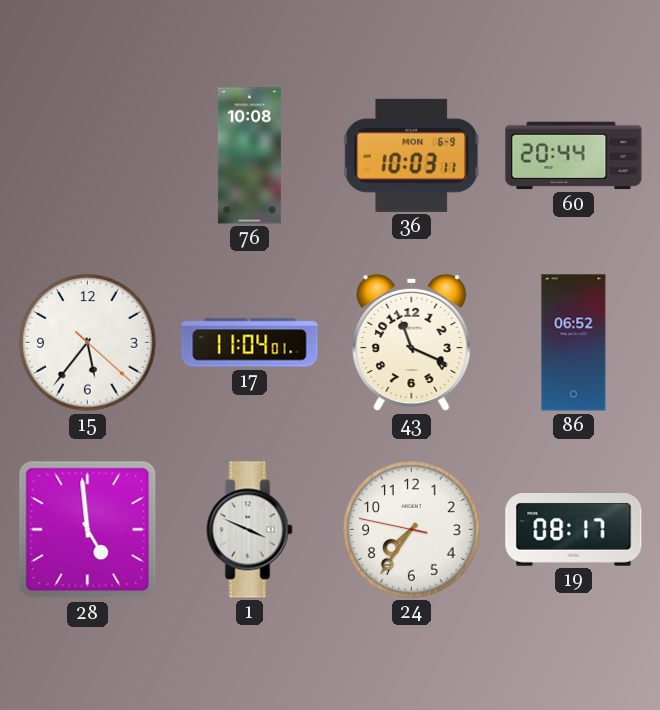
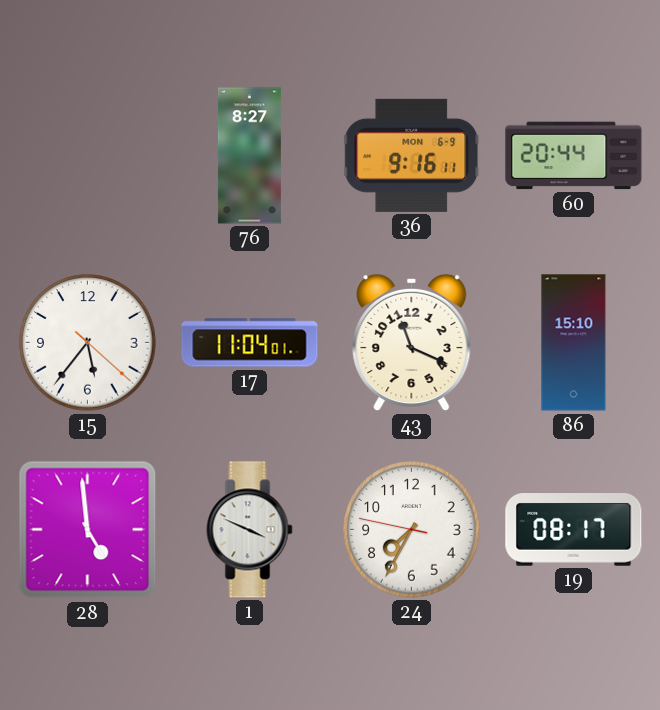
76: 10:08 -> 8:27 (249, 156)
36: 10:03 -> 9:16 (412, 155)
86: 06:52 -> 15:10 (574, 343)
24: 7:35 -> 7:34 (412, 530)
